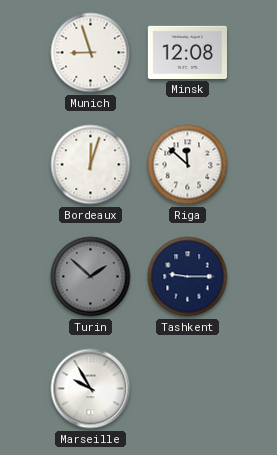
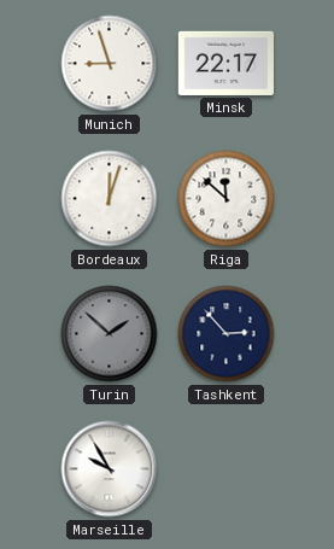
Minsk: 12:08 -> 22:17 (225, 63)
Tashkent: 9:15 -> 2:53 (227, 334)
